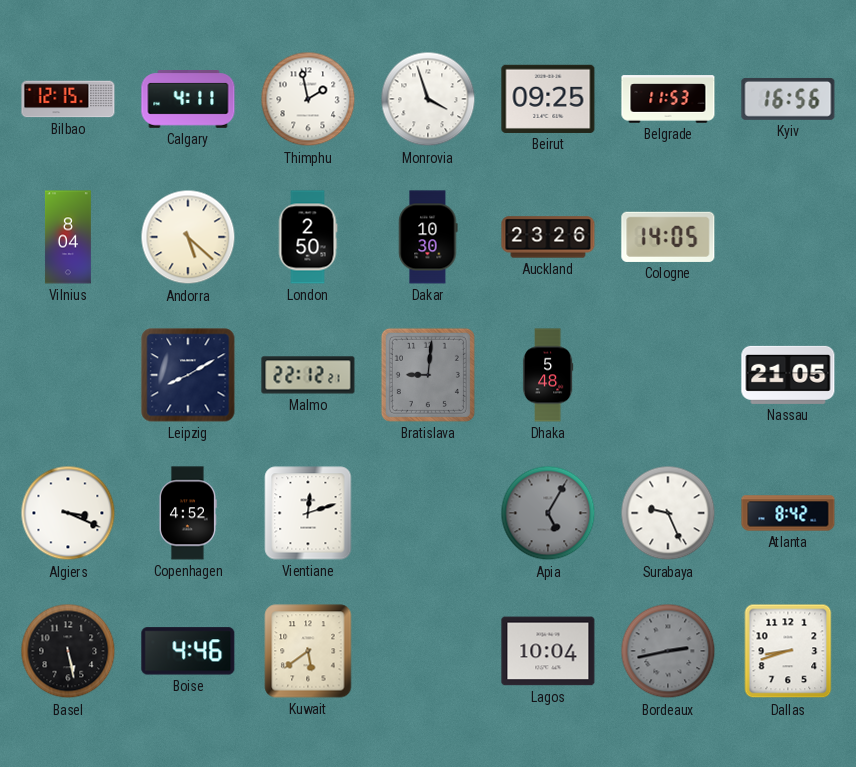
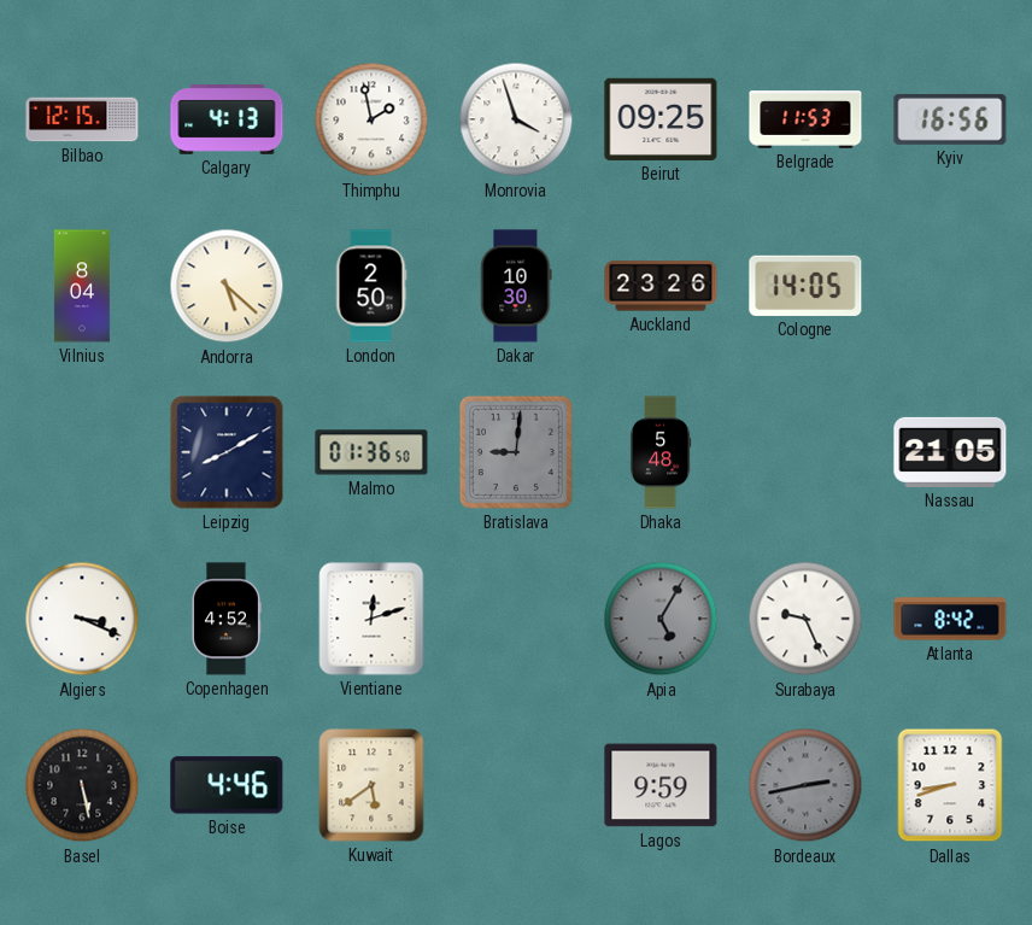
Calgary: 4:11 -> 4:13 (227, 121)
Malmo: 22:12 -> 01:36 (371, 452)
Lagos: 10:04 -> 9:59 (661, 785)
